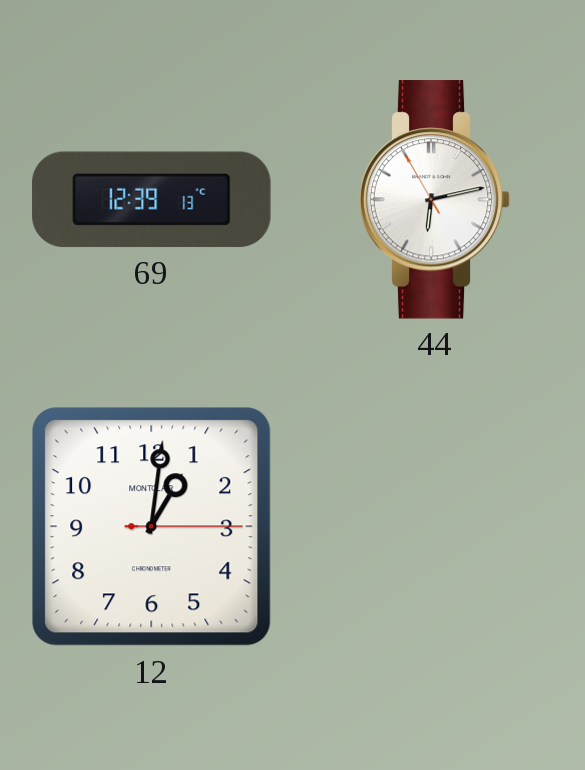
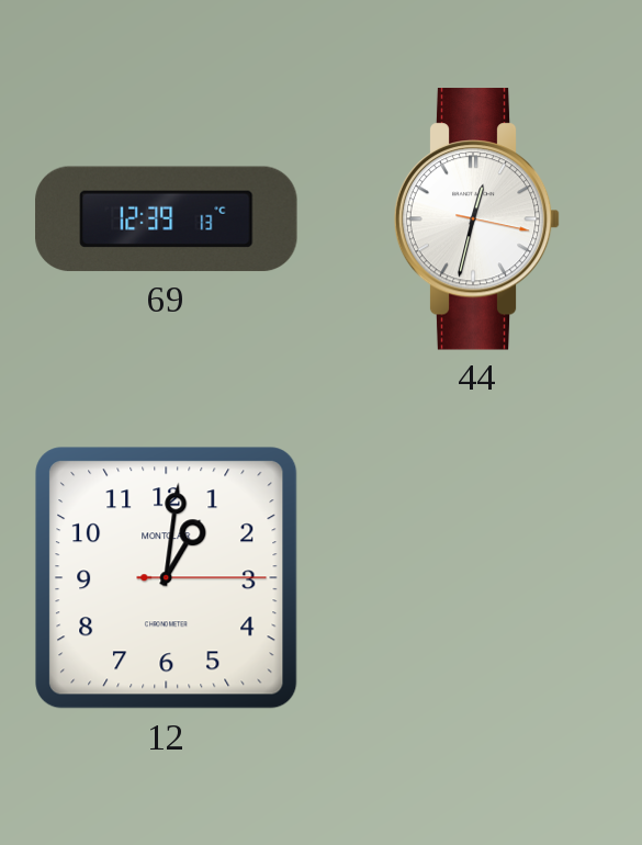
44: 6:12 -> 12:32 (477, 219)
